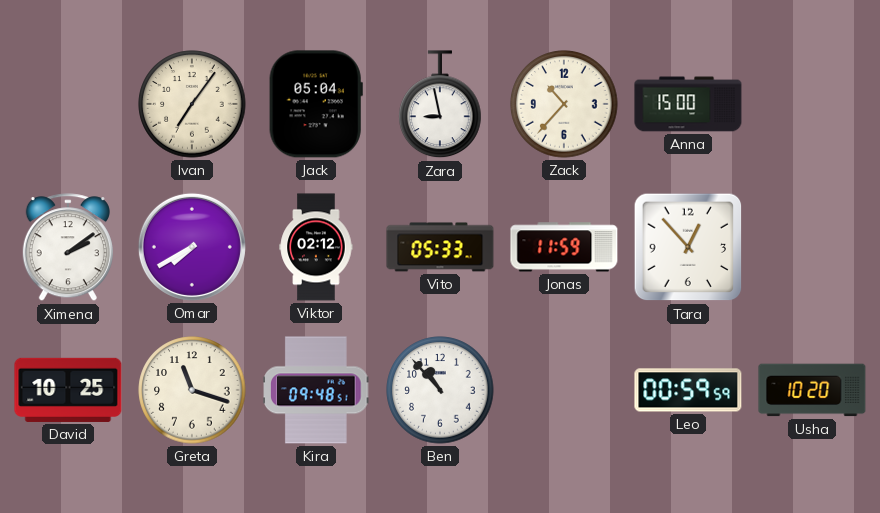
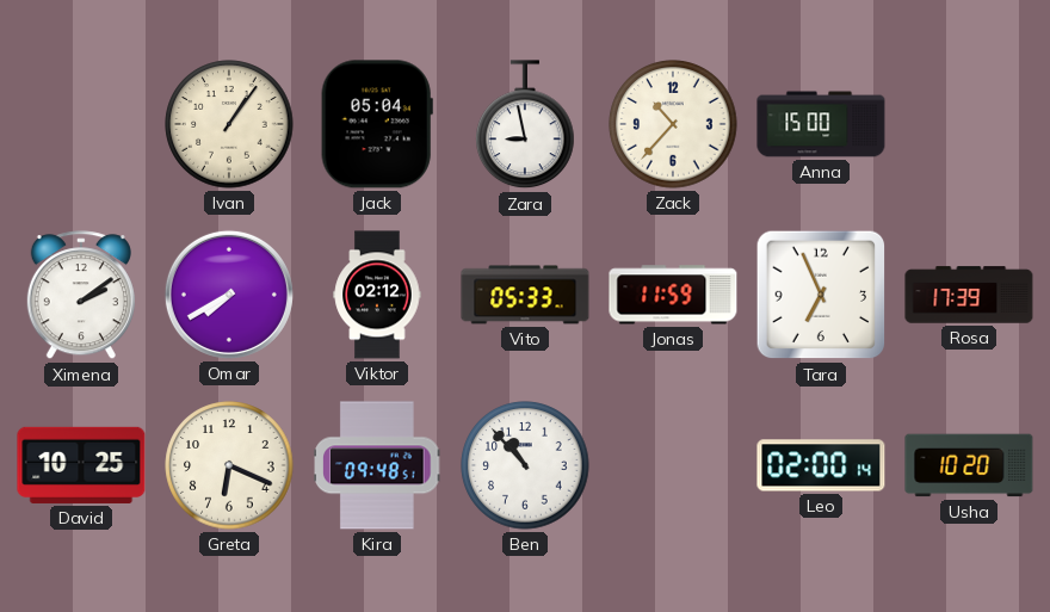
Ivan: 7:06 -> 1:06 (229, 124)
Tara: 12:53 -> 6:56 (821, 295)
Rosa: none -> 17:39 (969, 295)
Greta: 11:18 -> 6:19 (229, 465)
Leo: 00:59 -> 02:00 (821, 465)
